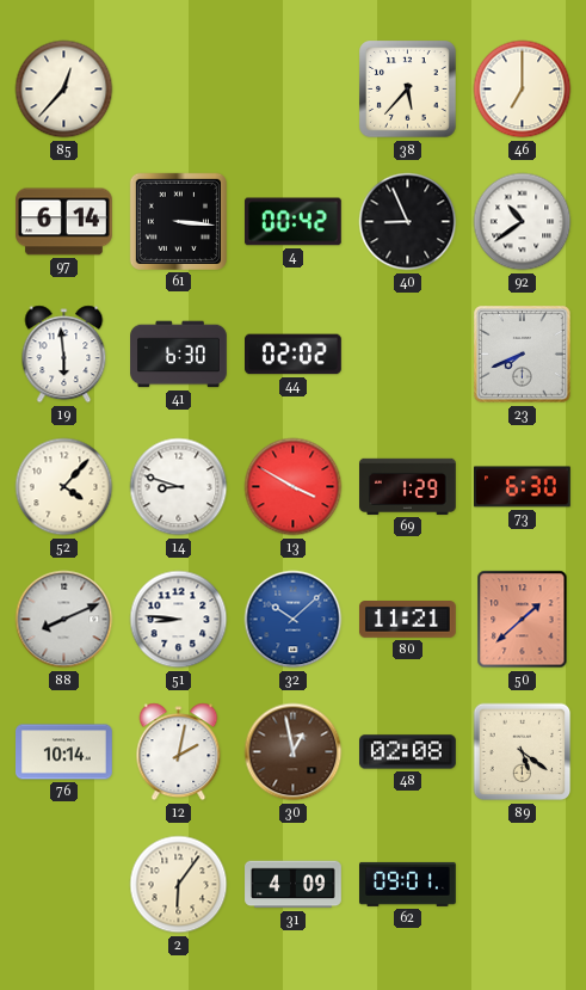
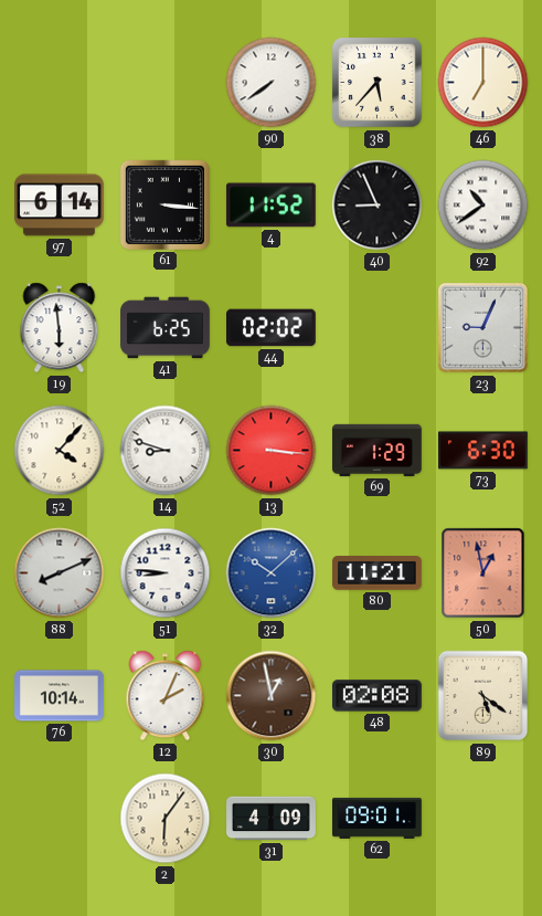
85: 12:37 -> none (64, 90)
90: none -> 7:39 (272, 83)
4: 00:42 -> 11:52 (270, 206)
41: 6:30 -> 6:25 (166, 328)
23: 7:41 -> 9:04 (483, 328)
13: 3:50 -> 3:16 (272, 451)
50: 1:38 -> 12:58 (483, 573)
12: 2:02 -> 2:04 (166, 696)
